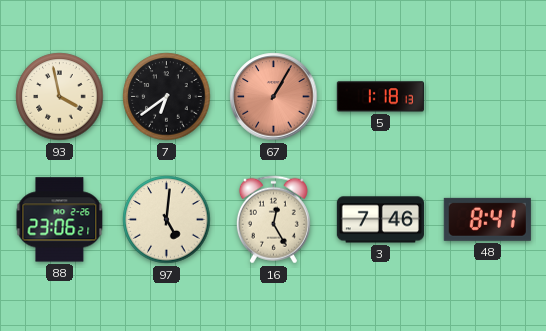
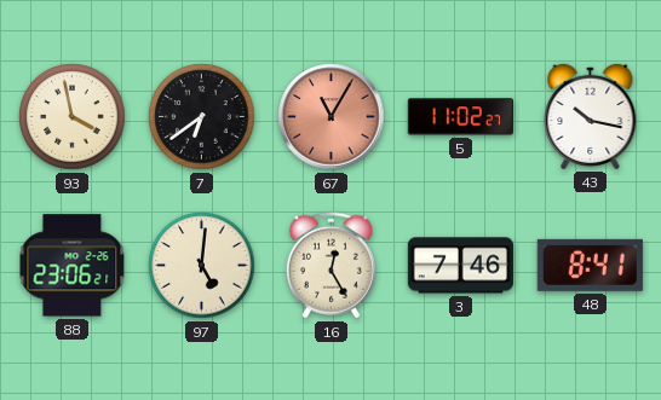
67: 1:05 -> 11:05 (332, 117)
5: 1:18 -> 11:02 (460, 117)
43: none -> 10:17 (591, 116)
